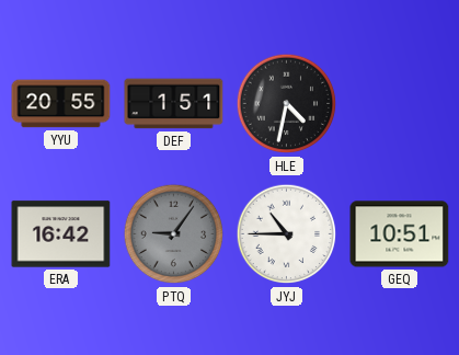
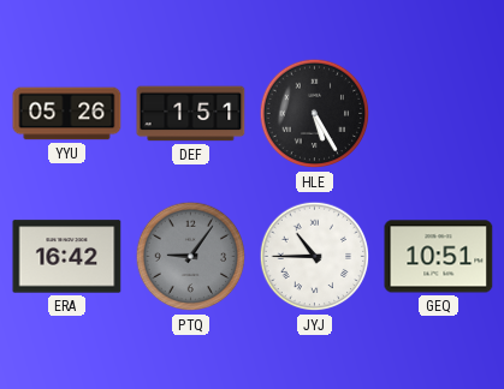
YYU: 20:55 -> 05:26 (67, 114)
HLE: 4:32 -> 5:25 (315, 114)
